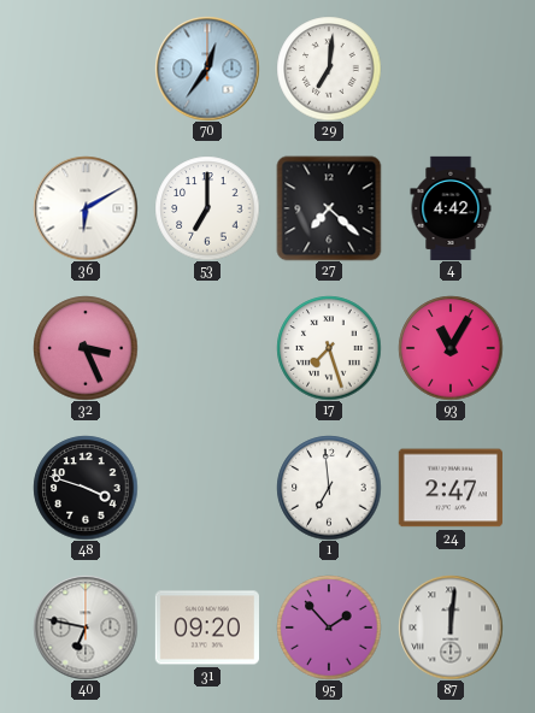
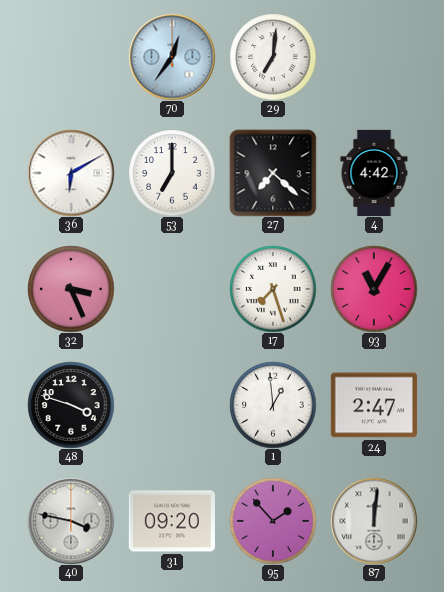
1: 6:59 -> 12:59 (273, 405)
40: 6:47 -> 3:47 (71, 521)
